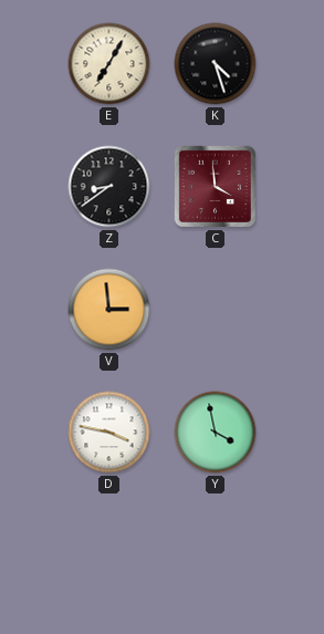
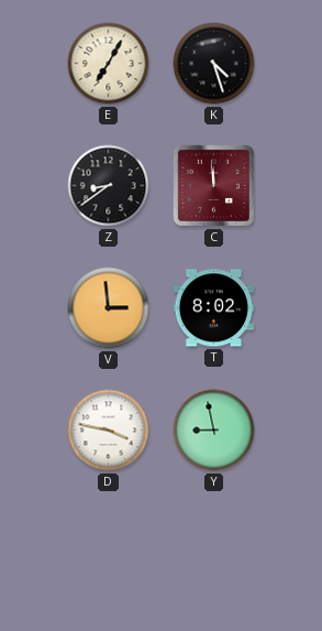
C: 3:59 -> 11:59 (213, 185)
T: none -> 8:02 (214, 308)
Y: 3:58 -> 8:58 (214, 431)
